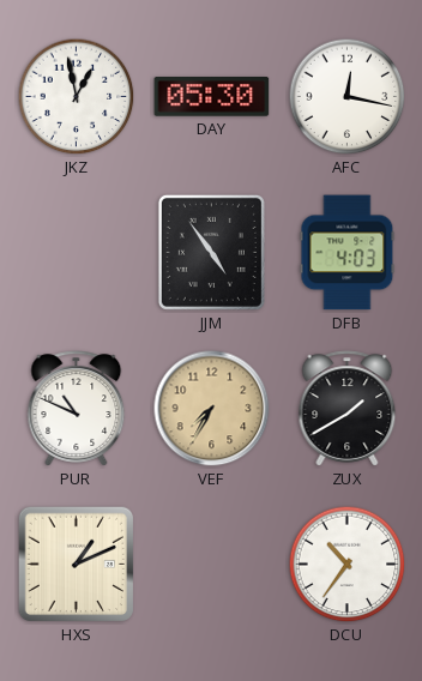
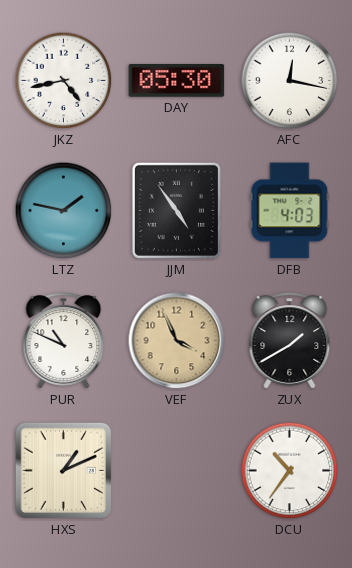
JKZ: 12:58 -> 4:43 (64, 81)
LTZ: none -> 1:47 (64, 211)
VEF: 7:35 -> 3:56 (177, 341)
